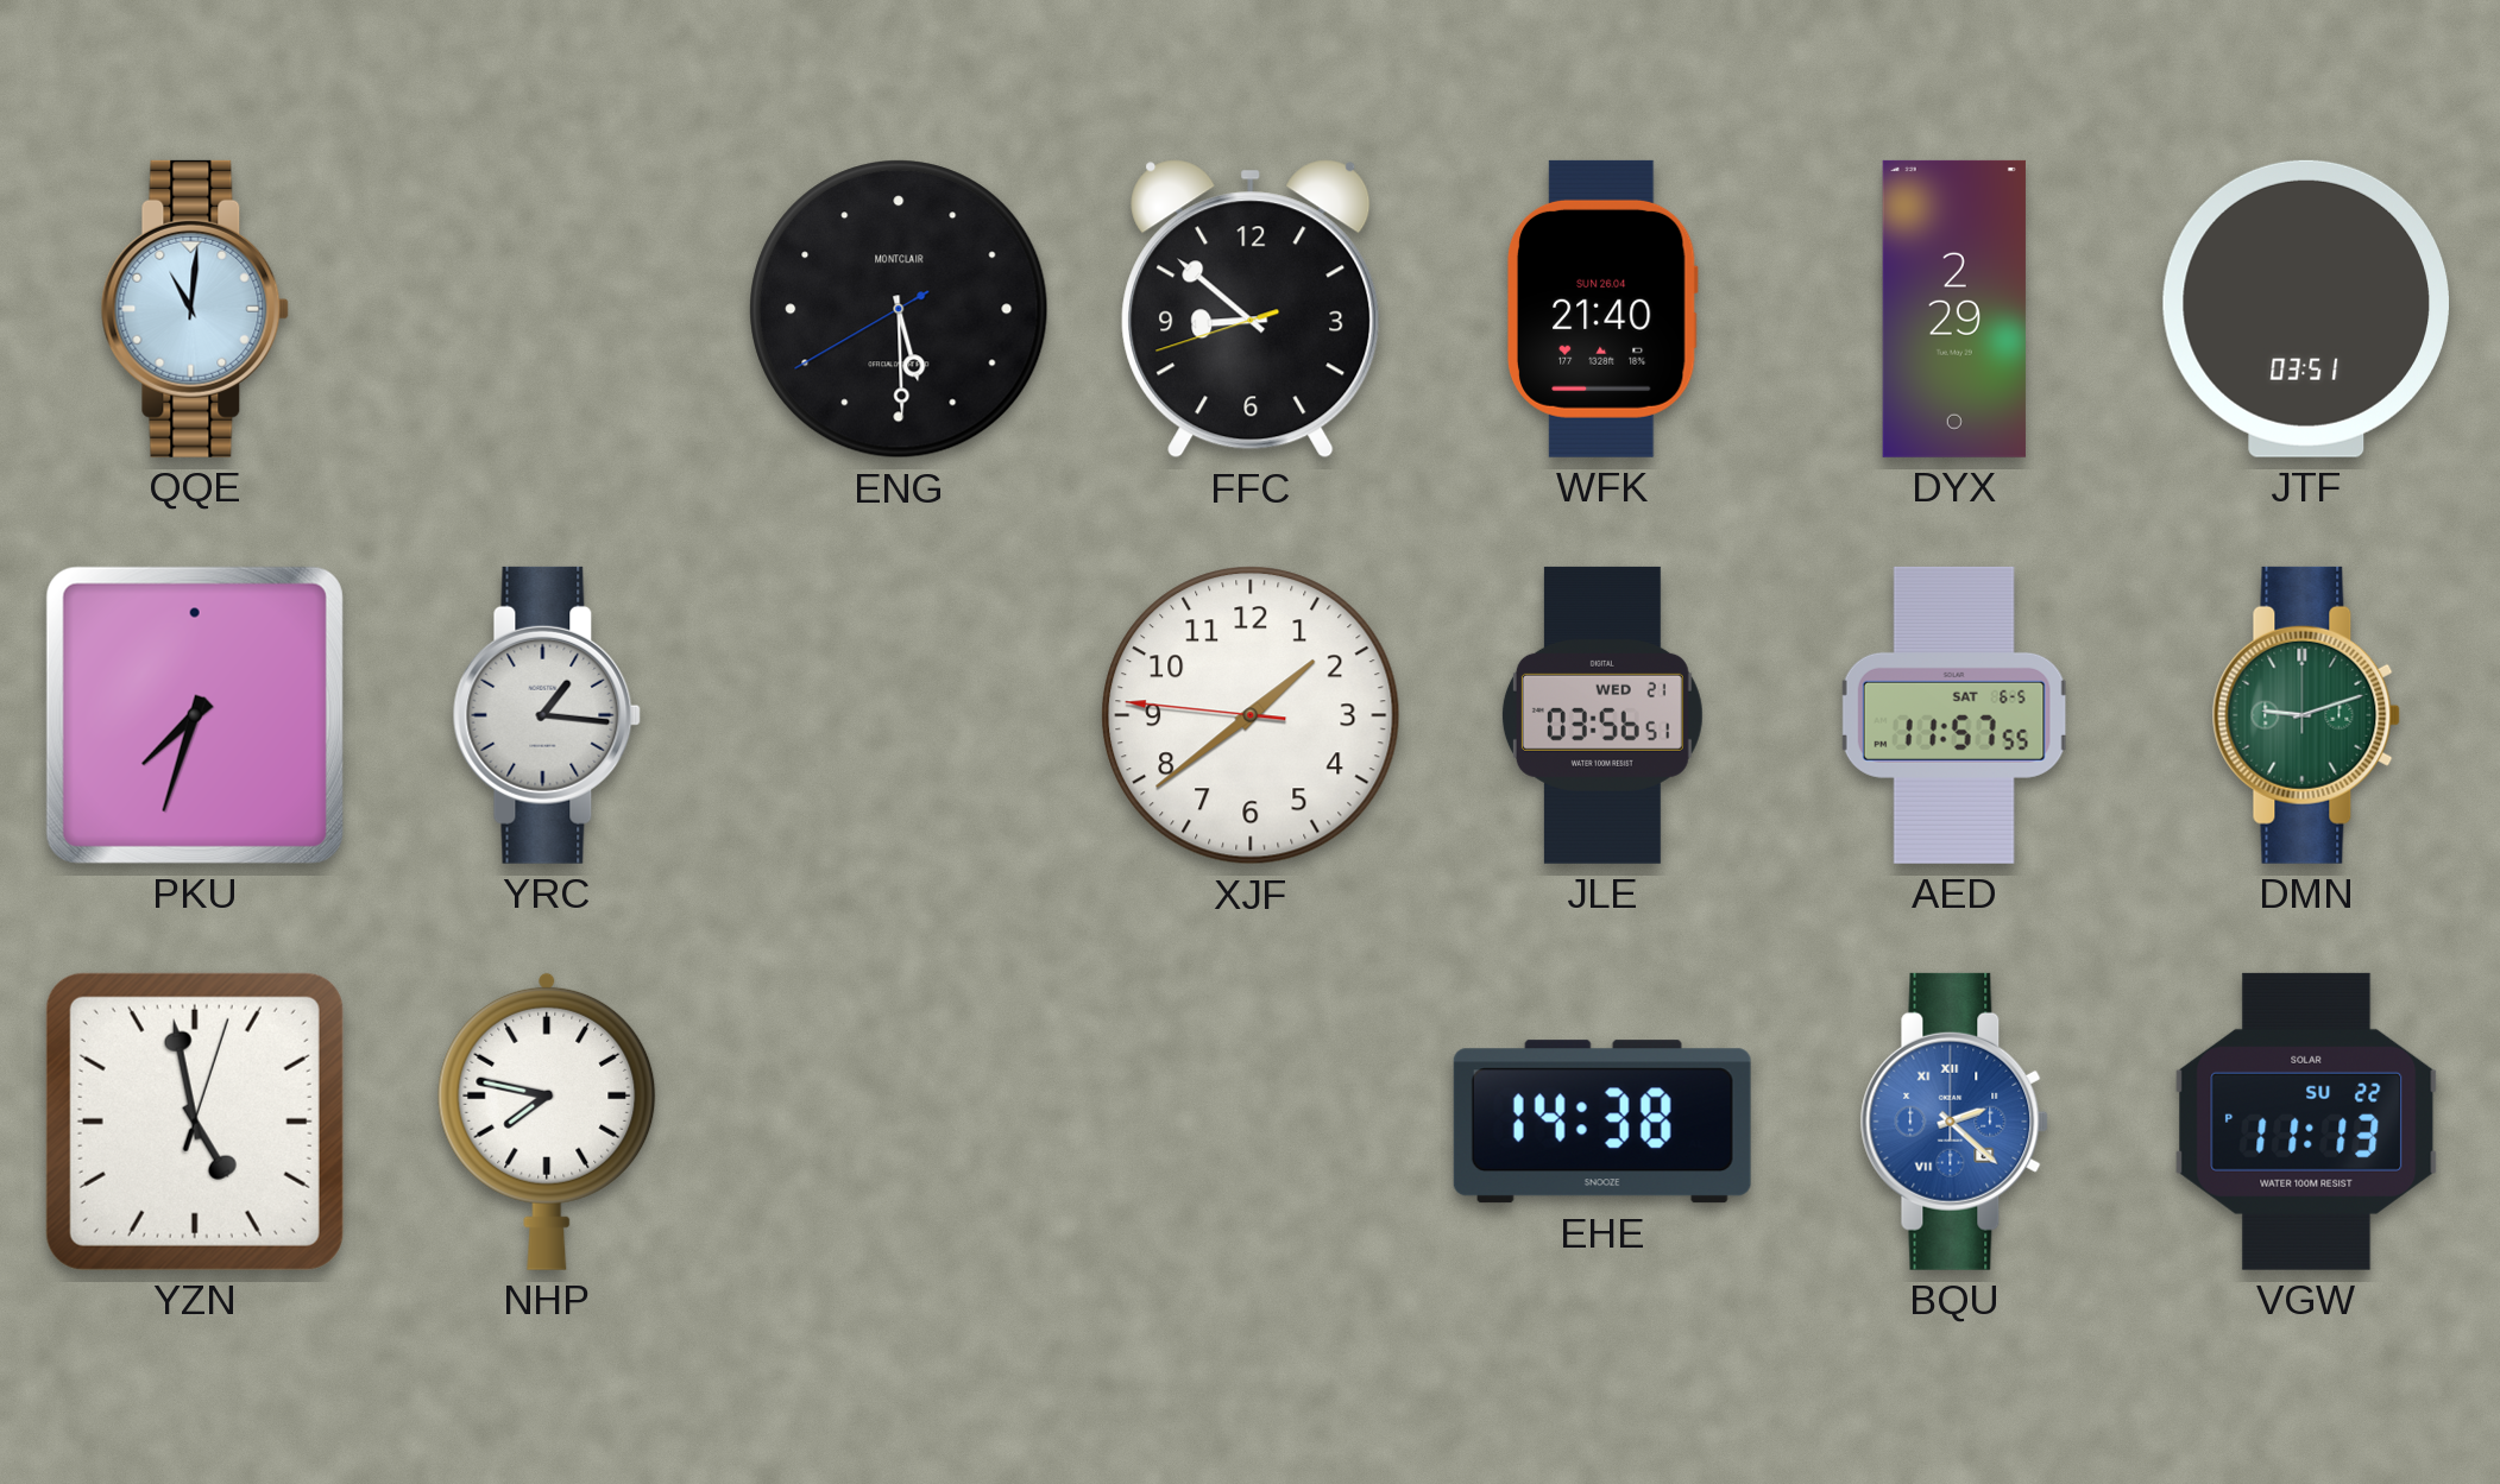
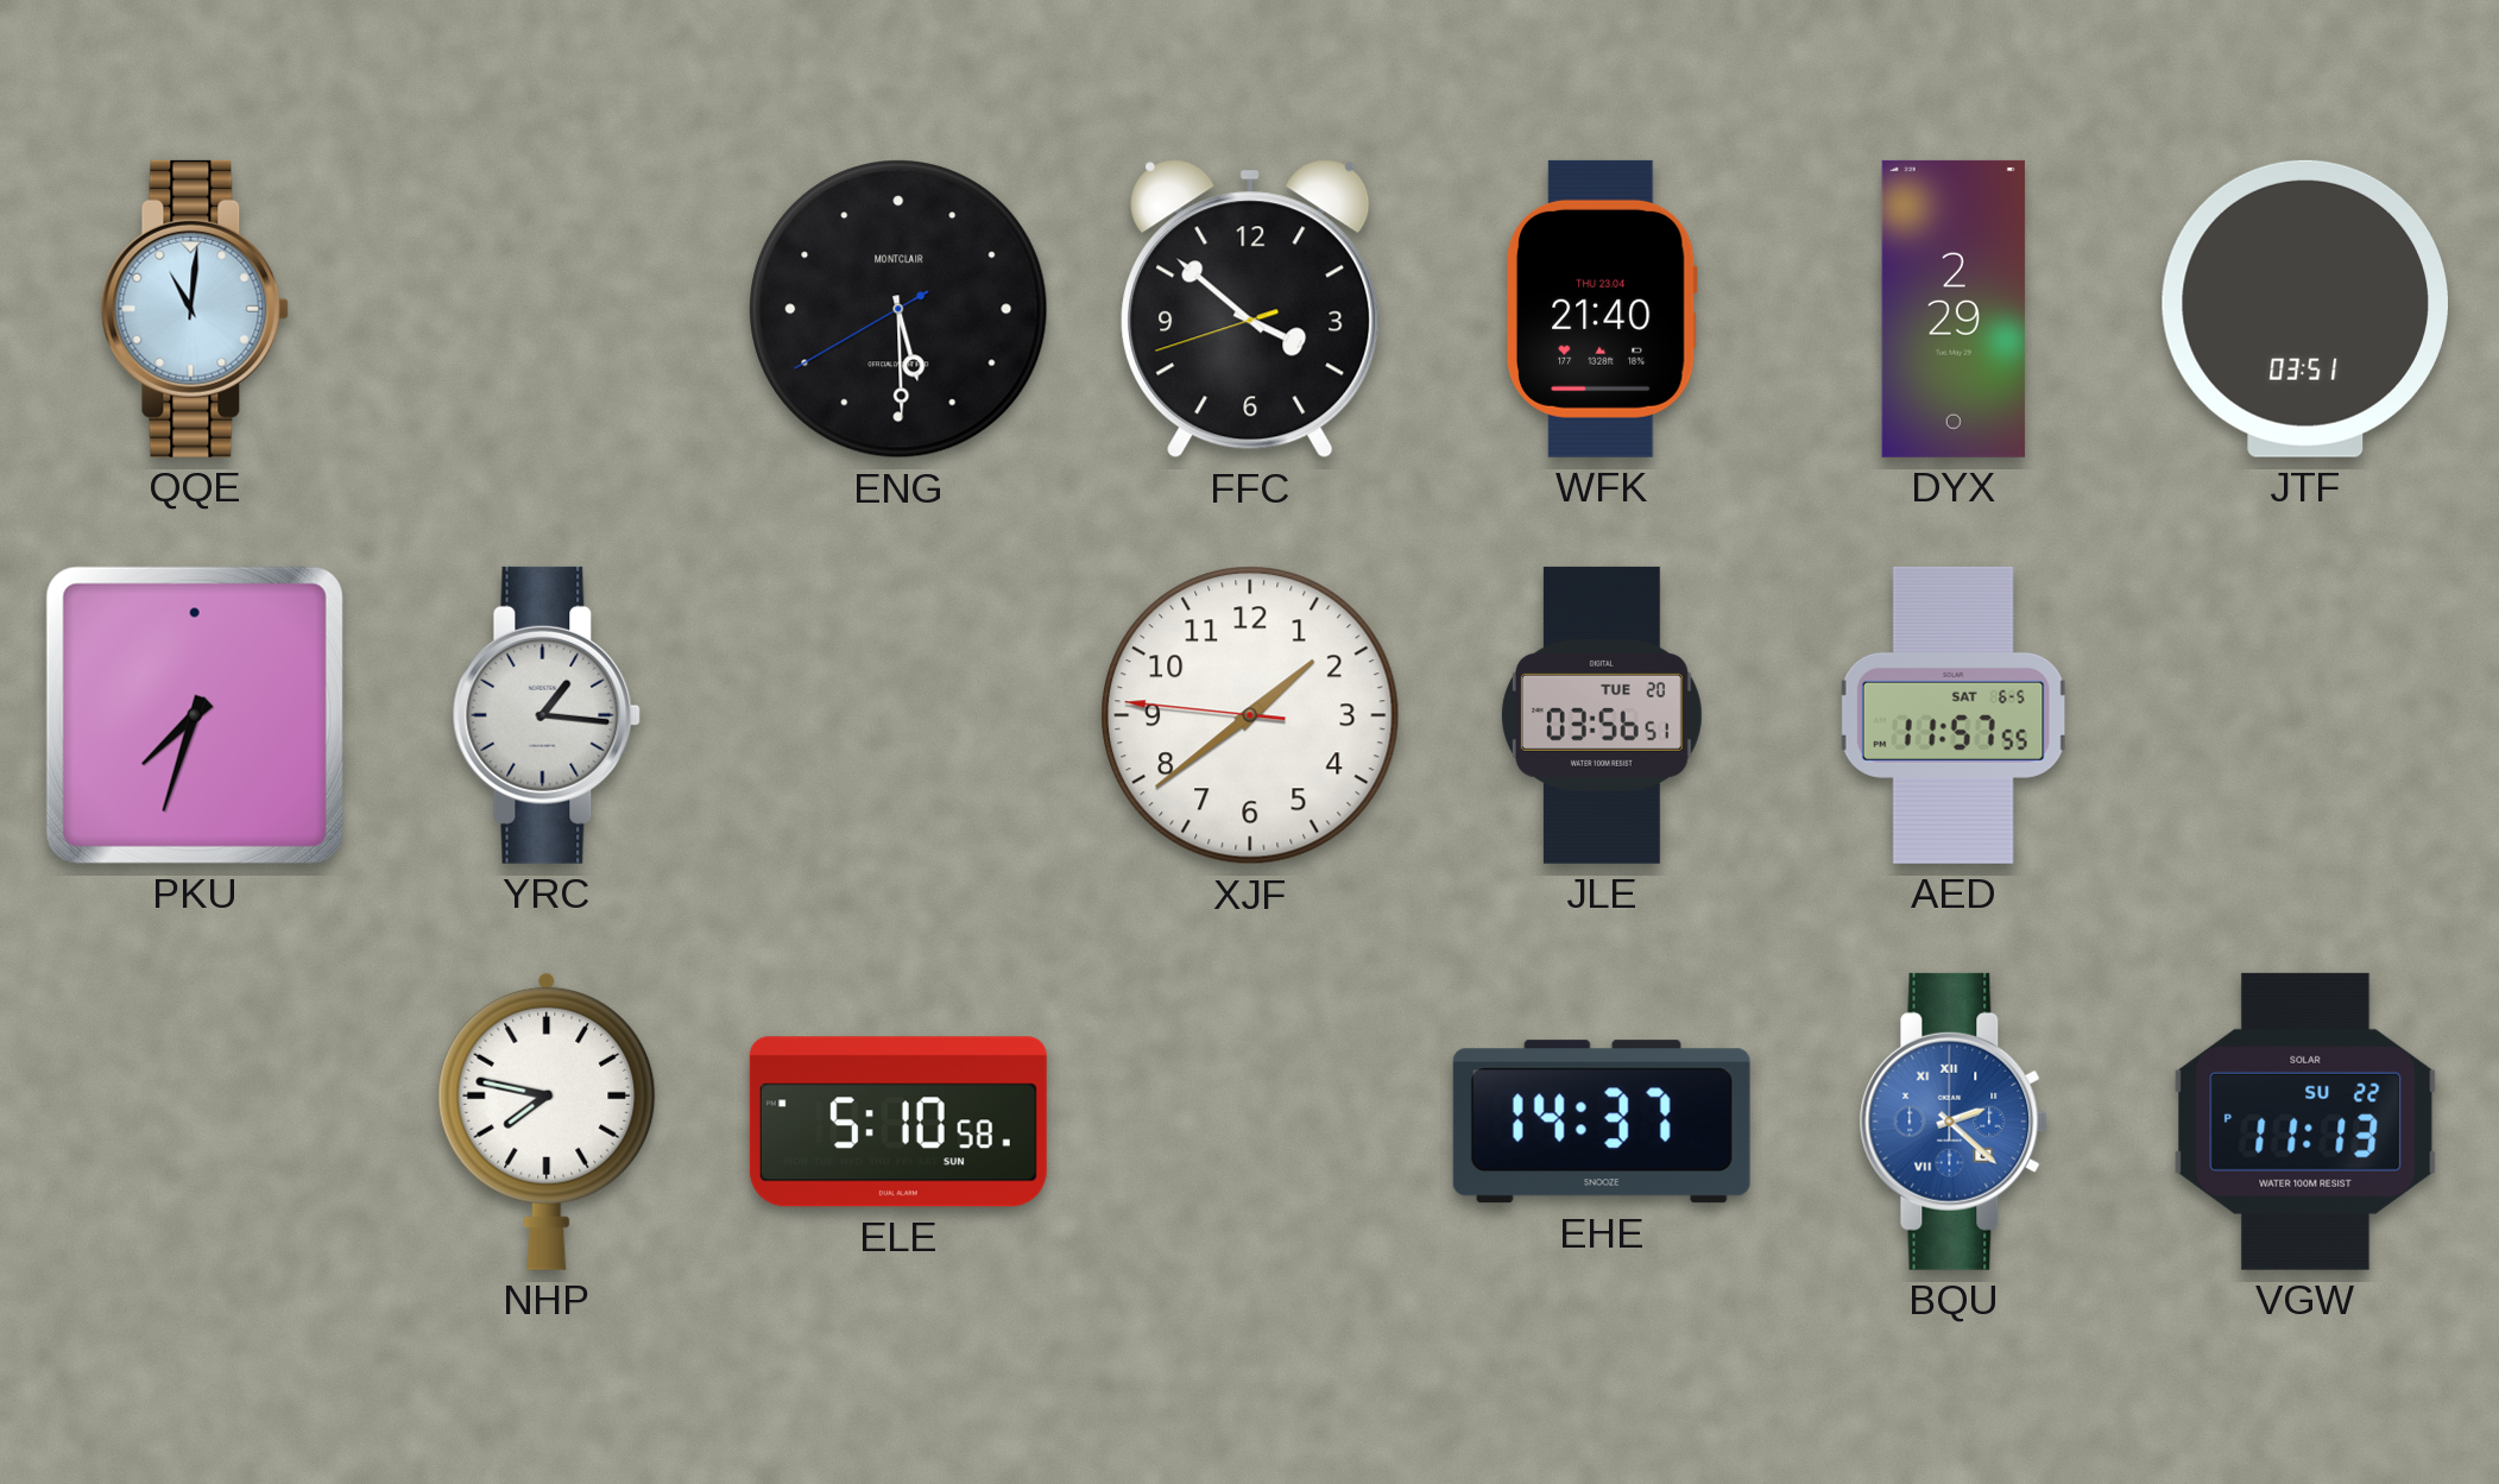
FFC: 8:51 -> 3:51 (1250, 309)
WFK date: SUN 26.04 -> THU 23.04 (1602, 309)
JLE date: WED 21 -> TUE 20 (1602, 715)
DMN: 9:12 -> none (2306, 715)
YZN: 4:58 -> none (195, 1122)
ELE: none -> 5:10 (898, 1122)
EHE: 14:38 -> 14:37 (1602, 1122)
